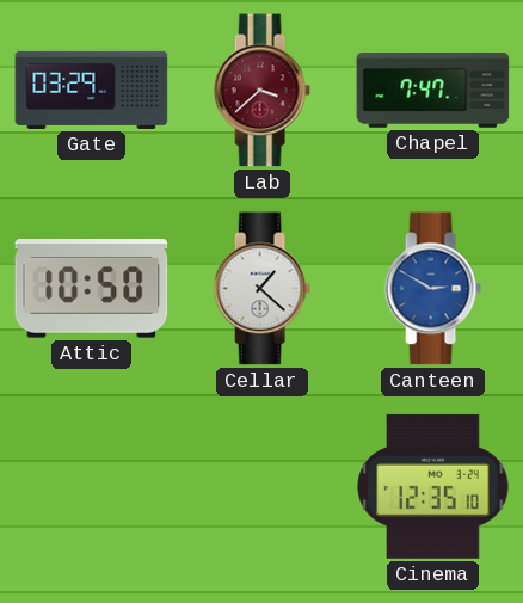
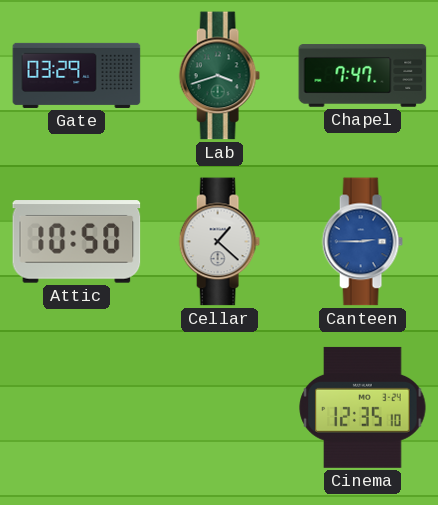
Lab: 3:38 -> 3:42 (219, 76)
Lab dial: burgundy -> green (219, 76)
Canteen: 2:50 -> 2:45 (362, 242)
